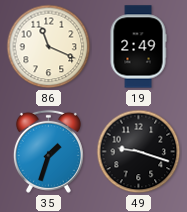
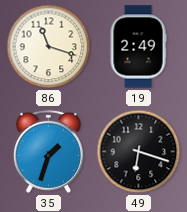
86: 11:19 -> 11:18 (49, 47)
49: 9:18 -> 6:18 (139, 152)
